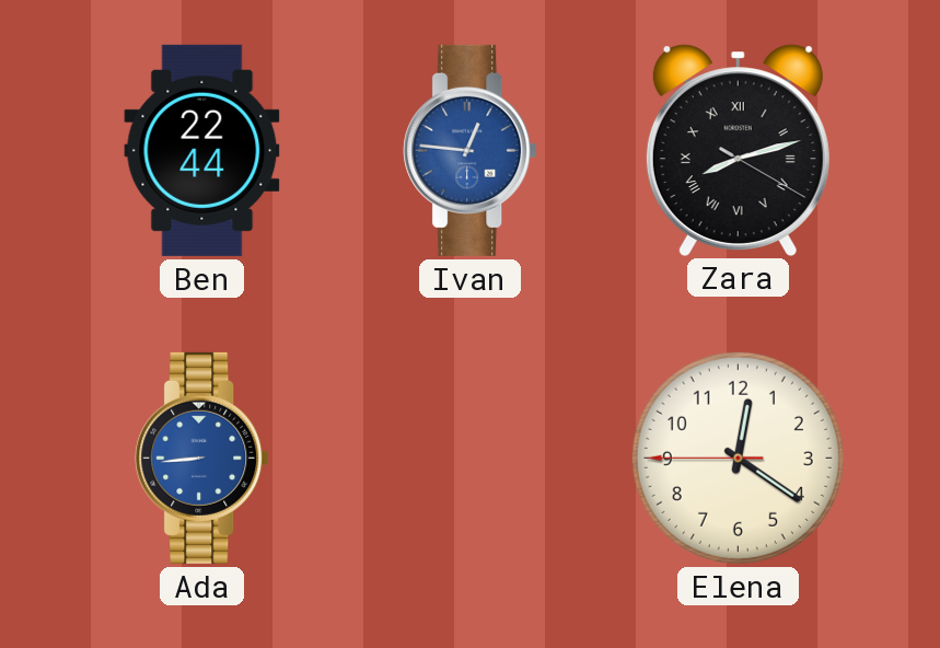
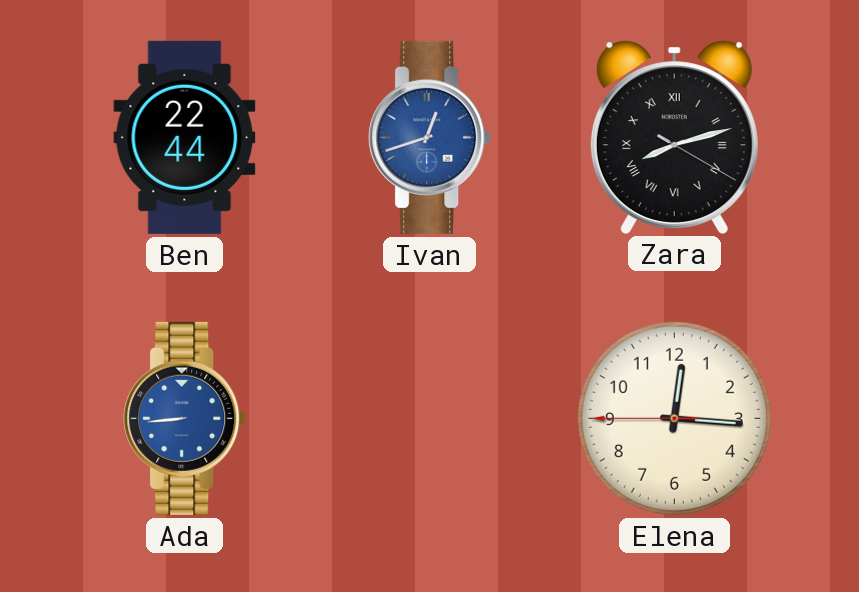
Ivan: 12:46 -> 12:42 (430, 137)
Elena: 12:20 -> 12:15 (674, 418)
